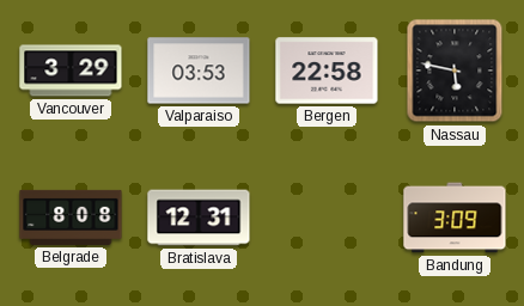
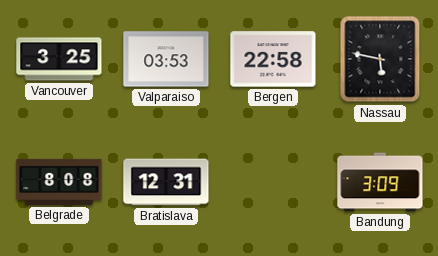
Vancouver: 3:29 -> 3:25 (59, 59)
